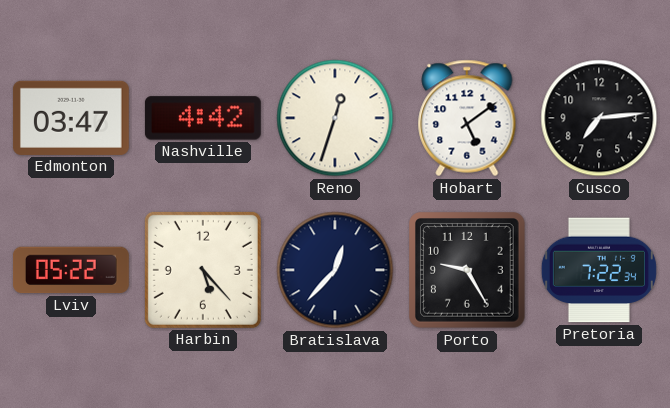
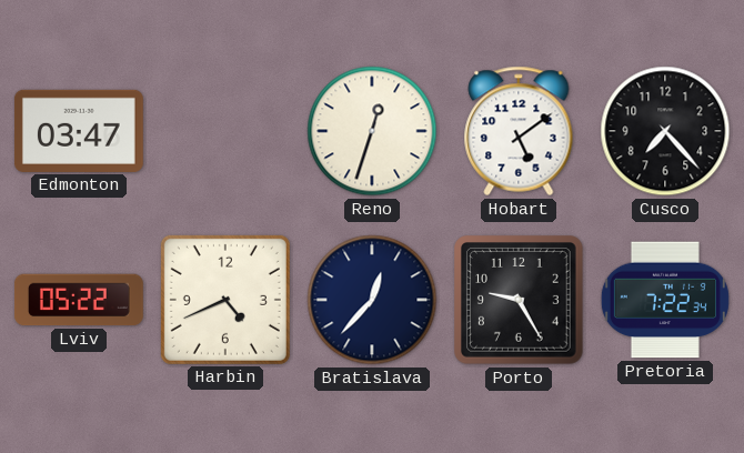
Nashville: 4:42 -> none (203, 118)
Cusco: 7:14 -> 7:23 (665, 131)
Harbin: 5:23 -> 4:41 (225, 300)
